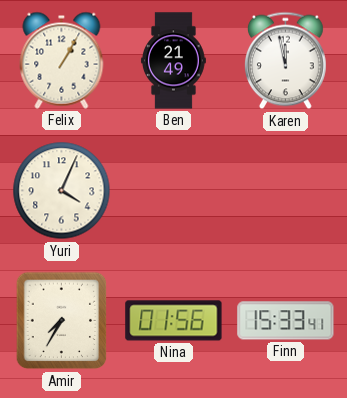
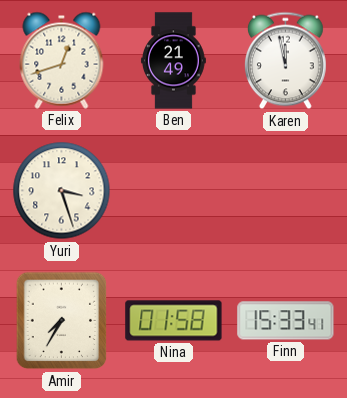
Felix: 1:05 -> 12:42 (62, 60)
Yuri: 4:04 -> 3:27 (62, 191)
Nina: 01:56 -> 01:58 (174, 321)
